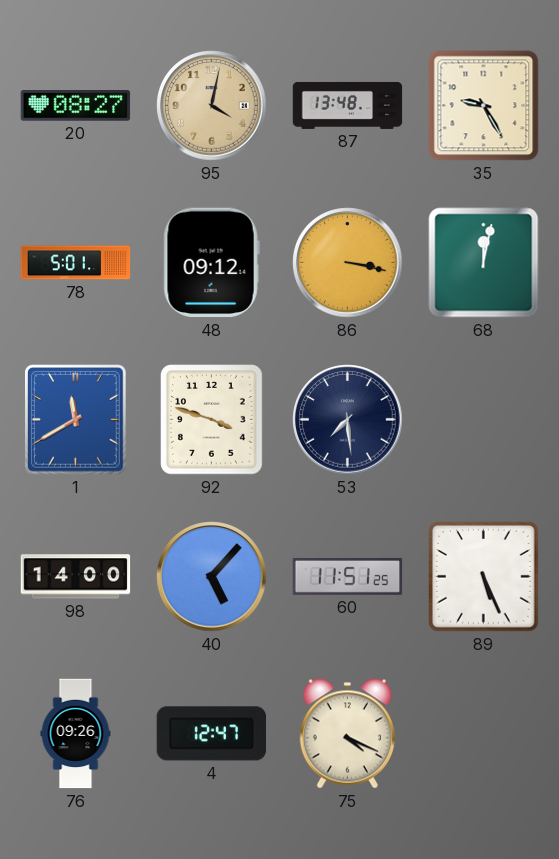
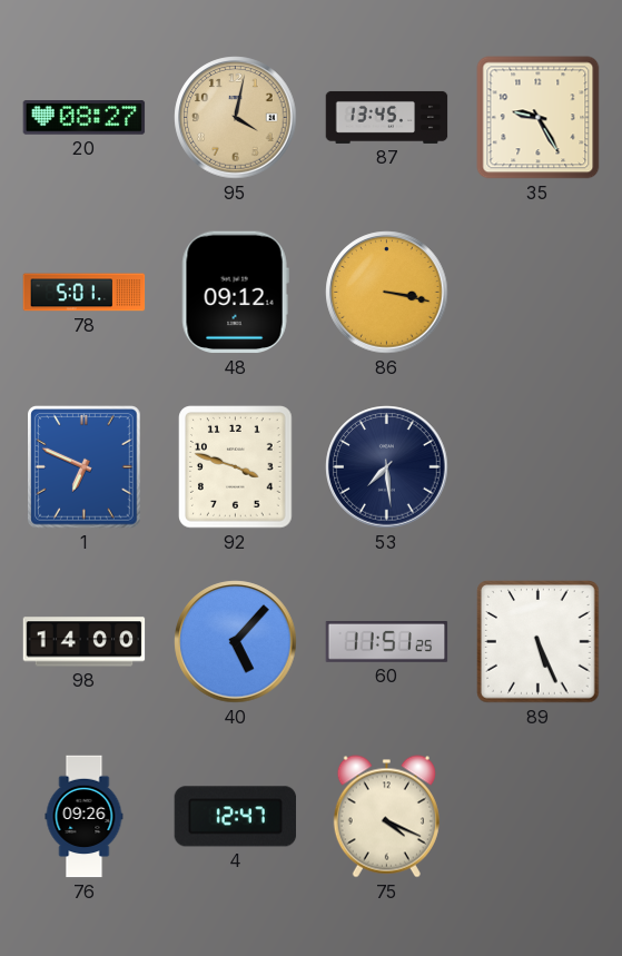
87: 13:48 -> 13:45 (387, 117)
68: 12:02 -> none (484, 263)
1: 11:40 -> 6:49 (85, 467)
